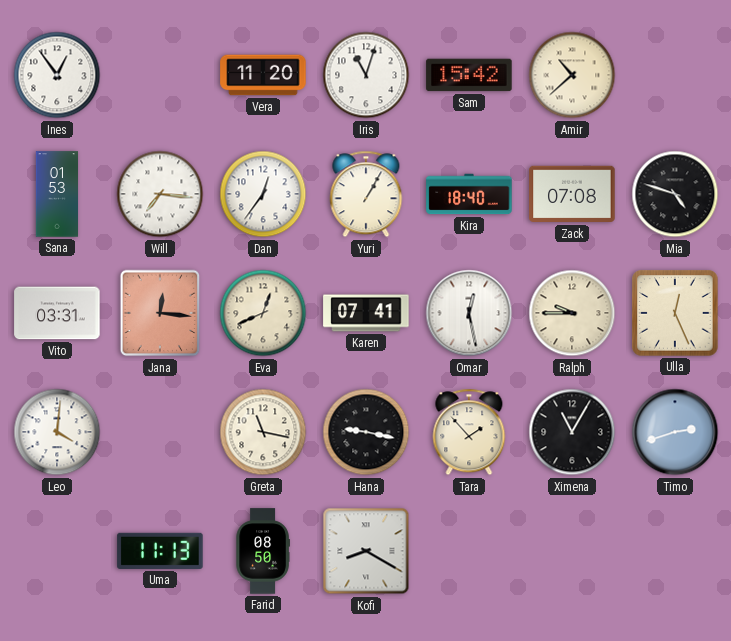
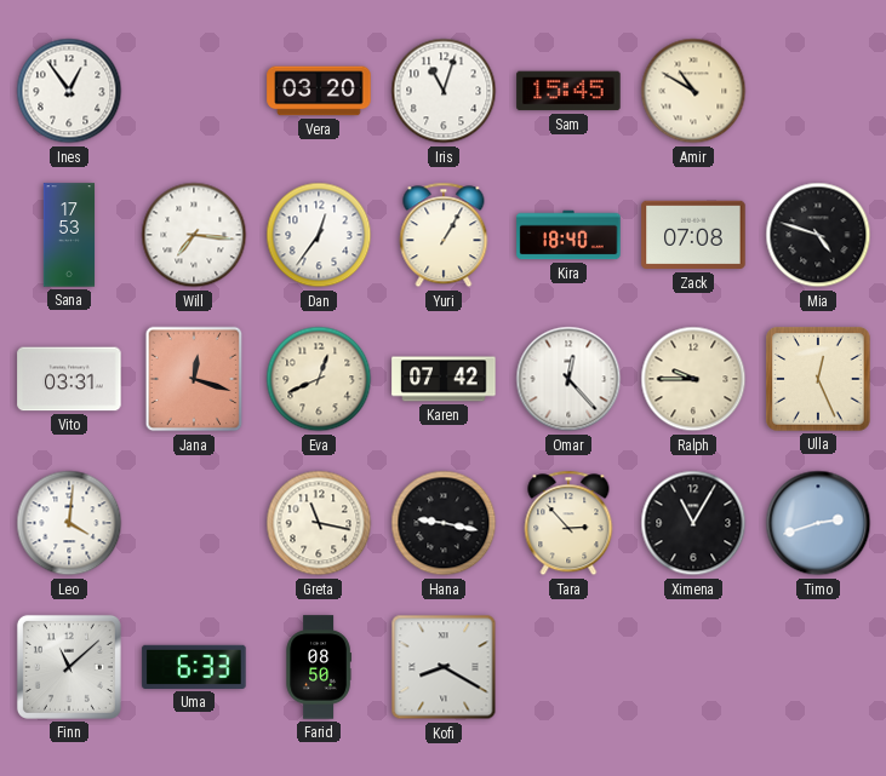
Vera: 11:20 -> 03:20 (319, 91)
Sam: 15:42 -> 15:45 (568, 91)
Amir: 10:38 -> 10:50 (693, 91)
Sana: 01:53 -> 17:53 (69, 235)
Jana: 12:16 -> 12:18 (194, 379)
Karen: 07:41 -> 07:42 (444, 379)
Omar: 12:28 -> 12:23 (568, 379)
Tara: 1:53 -> 2:53 (568, 523)
Finn: none -> 11:08 (69, 667)
Uma: 11:13 -> 6:33 (194, 667)
